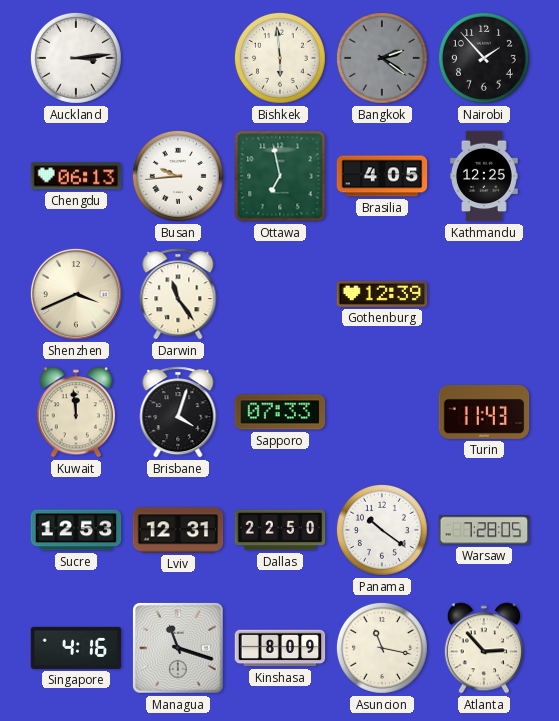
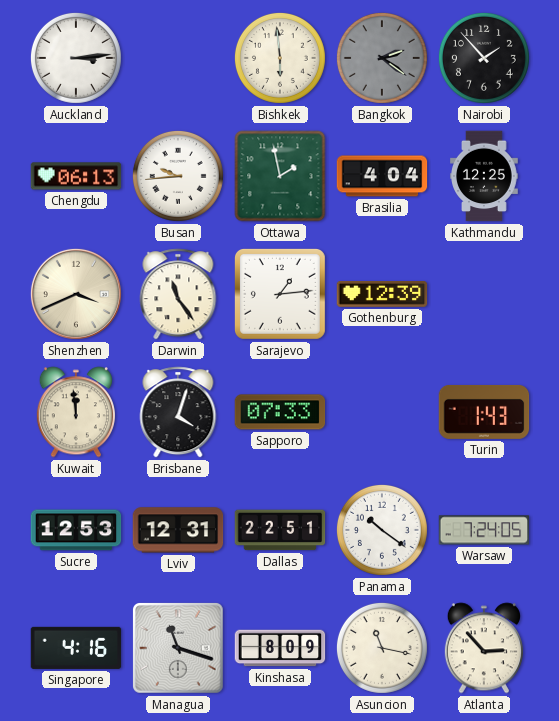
Ottawa: 6:58 -> 1:58 (280, 176)
Brasilia: 4:05 -> 4:04 (382, 176)
Sarajevo: none -> 1:14 (280, 294)
Turin: 11:43 -> 1:43 (484, 412)
Dallas: 22:50 -> 22:51 (280, 530)
Warsaw: 7:28 -> 7:24 (484, 530)
